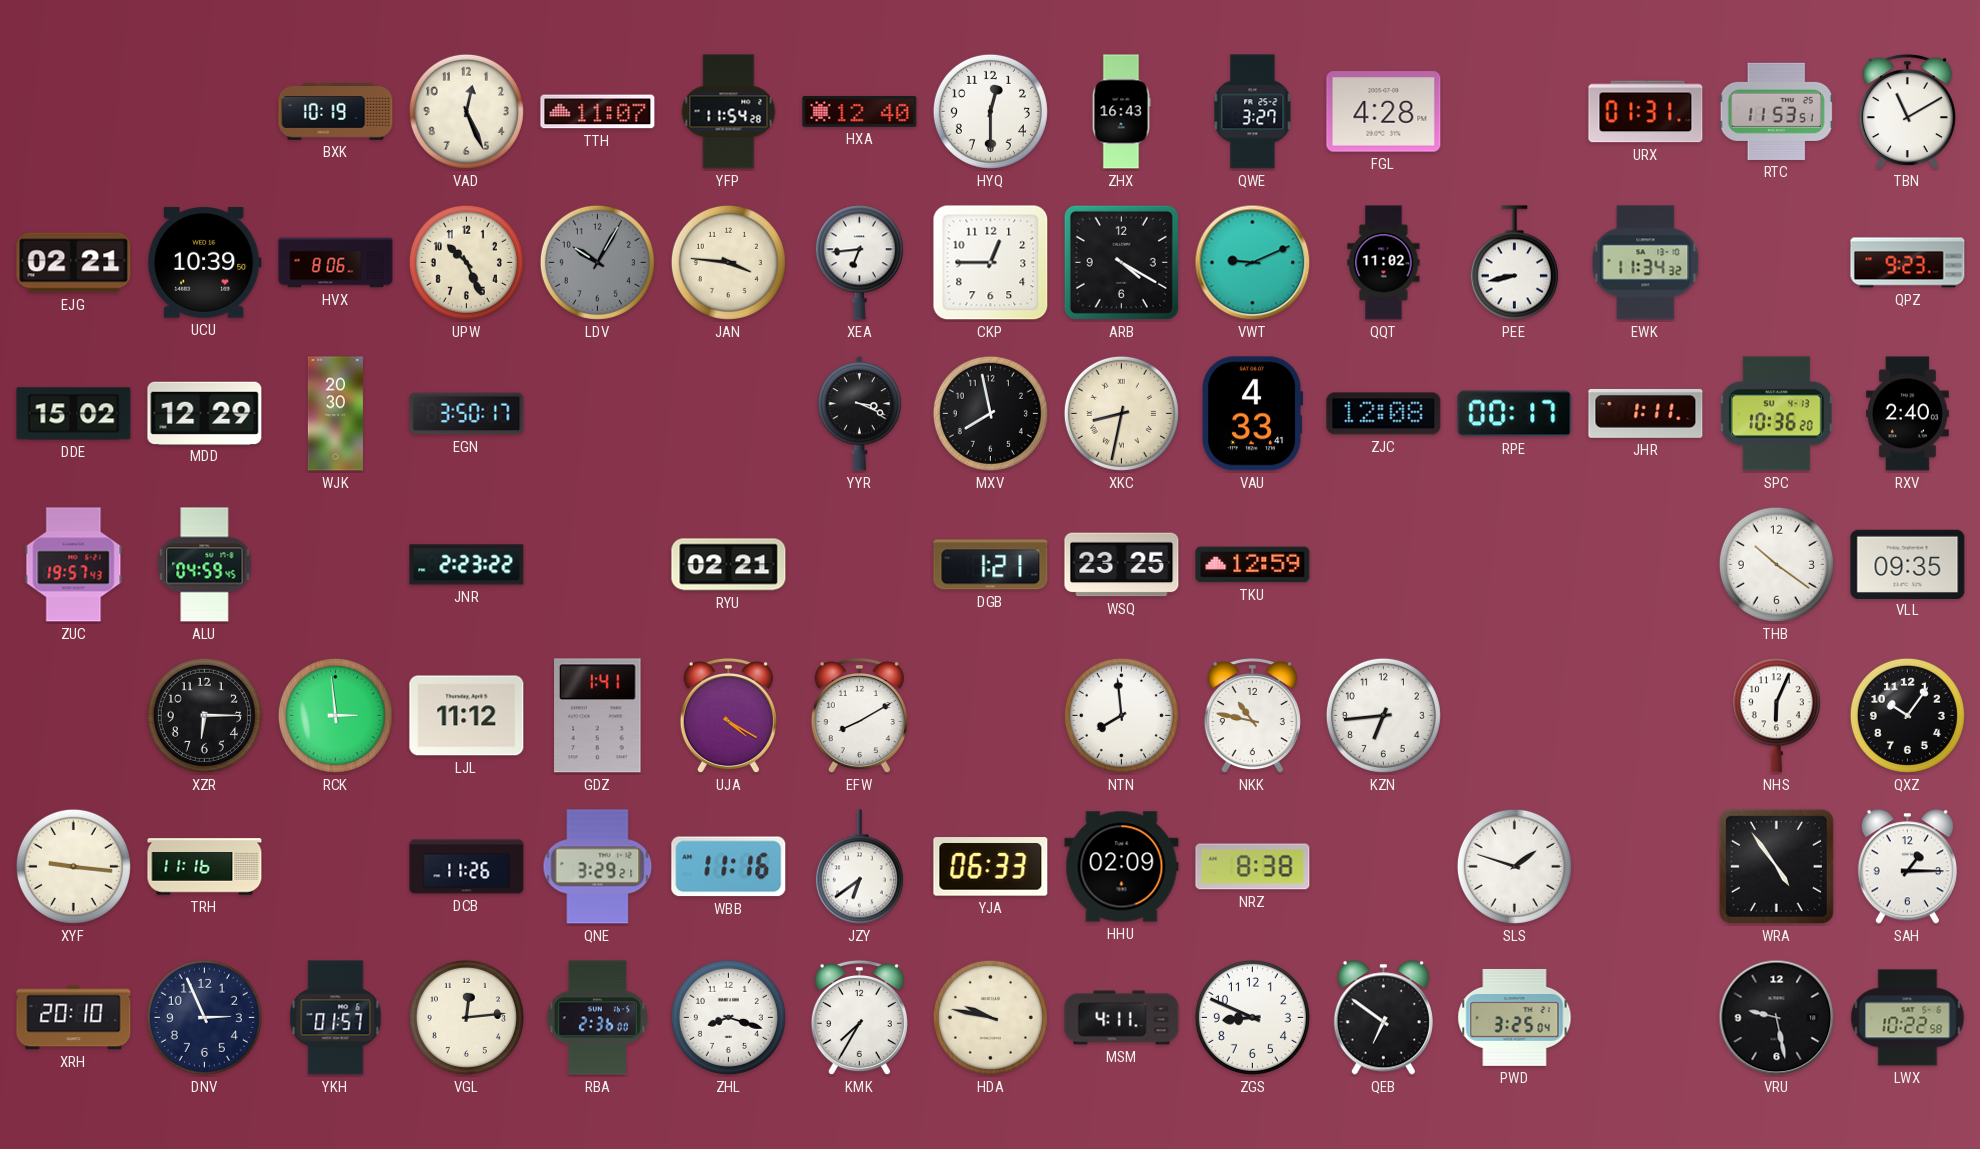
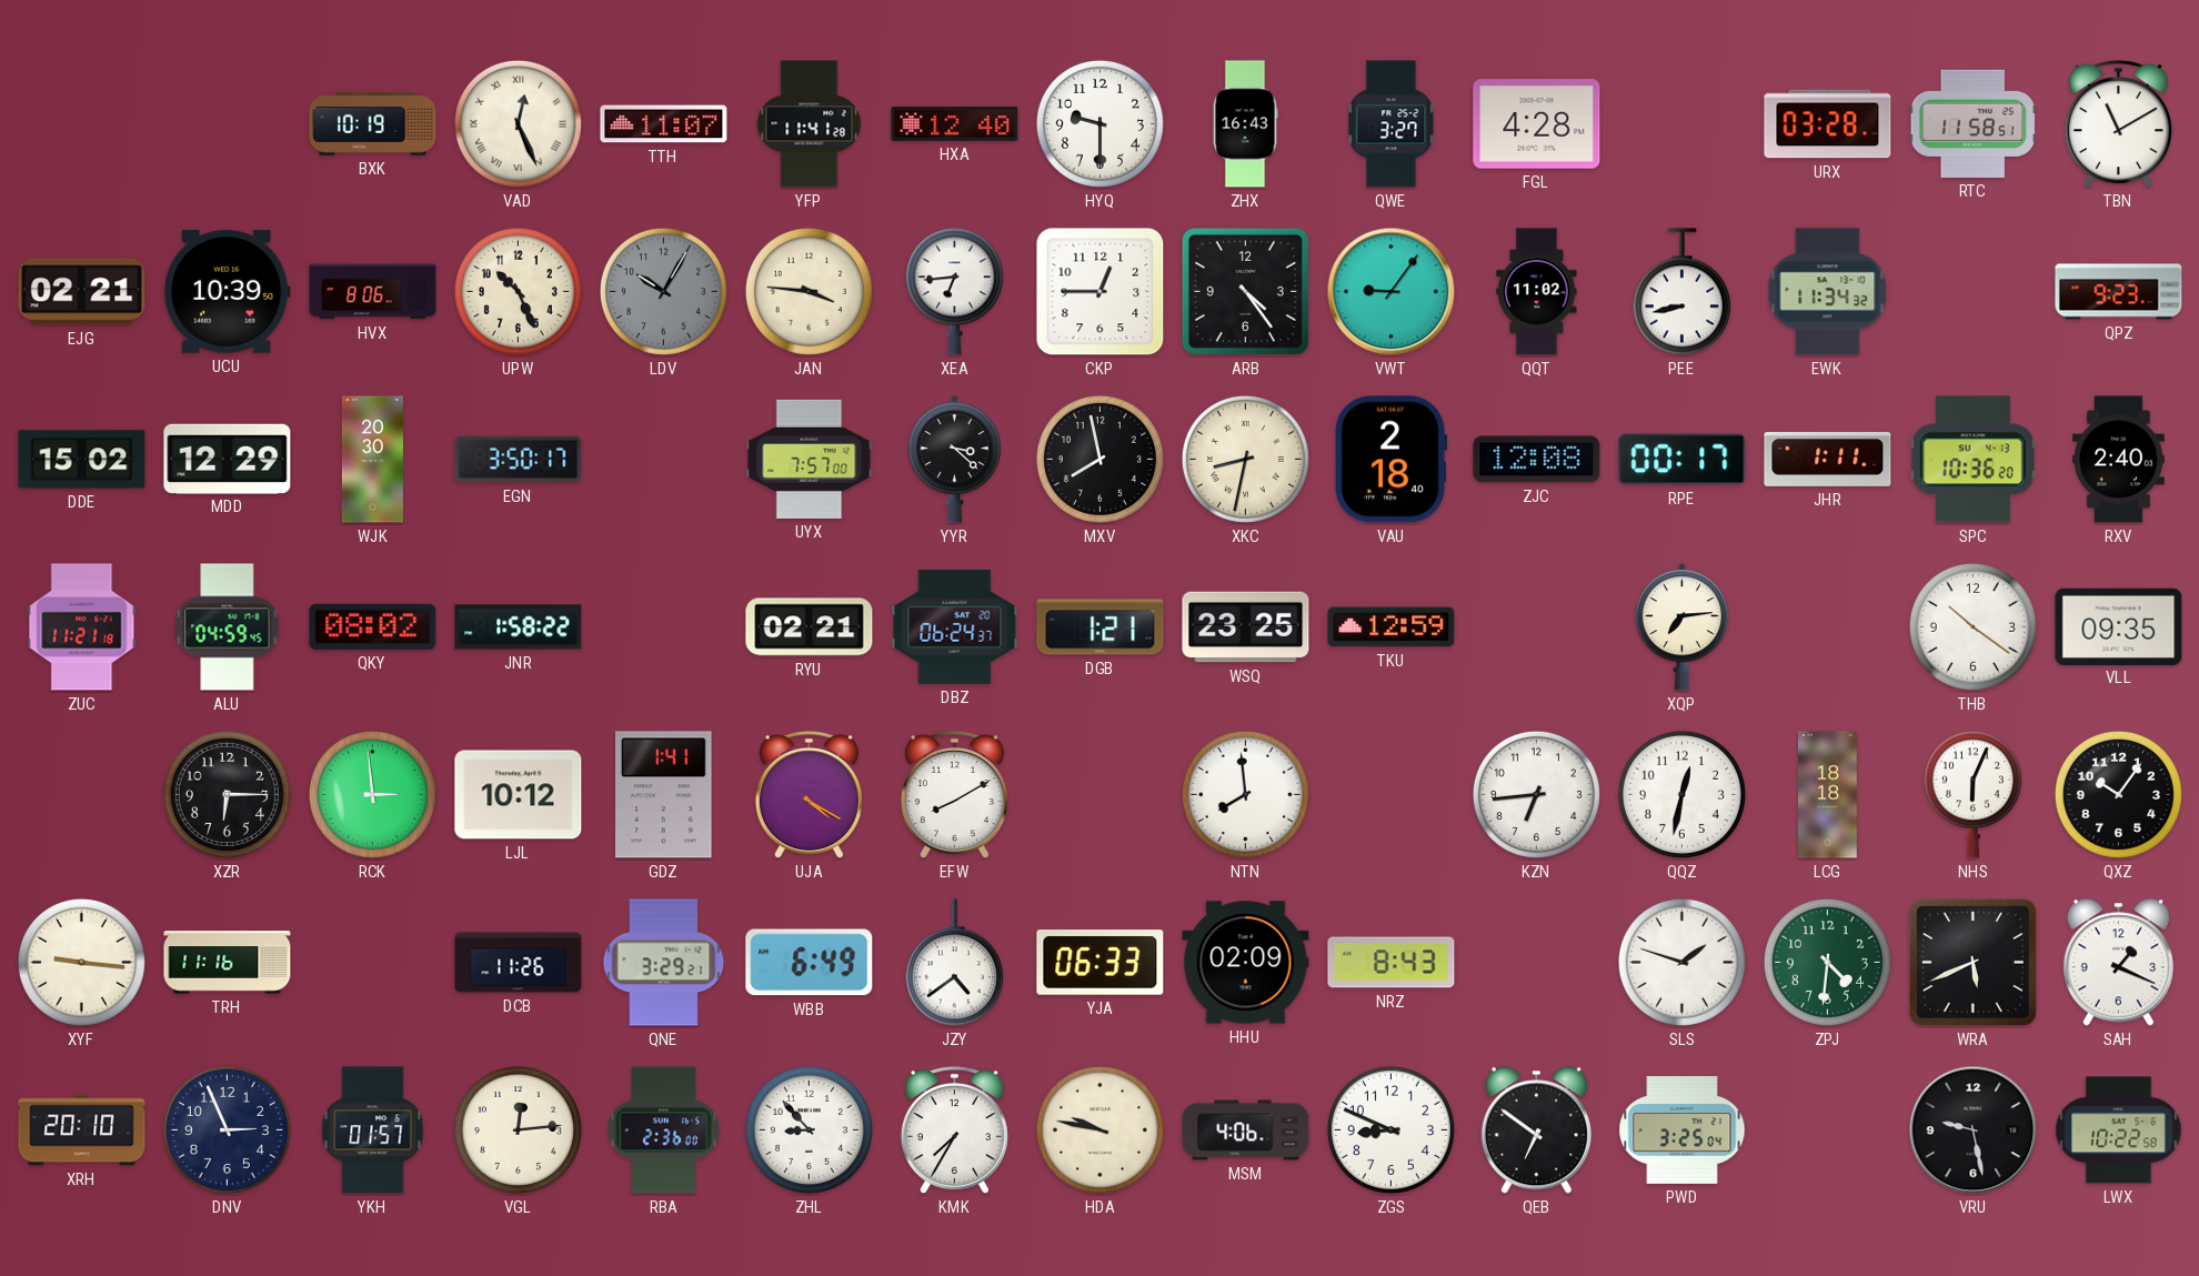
VAD numerals: Arabic -> Roman (518, 123)
YFP: 11:54 -> 11:41 (810, 124)
HYQ: 12:30 -> 9:30 (1099, 123)
URX: 01:31 -> 03:28 (1828, 124)
RTC: 11:53 -> 11:58 (1972, 123)
ARB: 4:20 -> 4:24 (1245, 291)
VWT: 9:11 -> 9:06 (1392, 292)
UYX: none -> 7:57 (810, 459)
YYR: 3:19 -> 3:22 (954, 460)
VAU: 4:33 -> 2:18 (1390, 460)
ZUC: 19:57 -> 11:21 (82, 627)
QKY: none -> 08:02 (373, 626)
JNR: 2:23 -> 1:58 (519, 627)
DBZ: none -> 06:24 (955, 626)
XQP: none -> 7:14 (1681, 627)
LJL: 11:12 -> 10:12 (519, 795)
NKK: 10:47 -> none (1252, 716)
QQZ: none -> 12:32 (1681, 794)
LCG: none -> 18:18 (1828, 795)
WBB: 11:16 -> 6:49 (810, 963)
JZY: 6:39 -> 4:39 (954, 963)
NRZ: 8:38 -> 8:43 (1392, 963)
ZPJ: none -> 4:31 (1827, 962)
WRA: 4:54 -> 5:41 (1972, 962)
SAH: 1:15 -> 1:19 (2118, 963)
ZHL: 8:18 -> 8:53 (809, 1129)
MSM: 4:11 -> 4:06 (1246, 1131)
